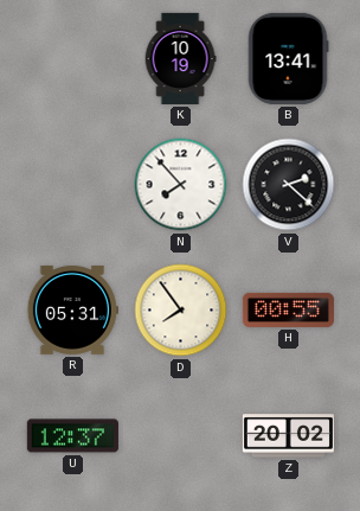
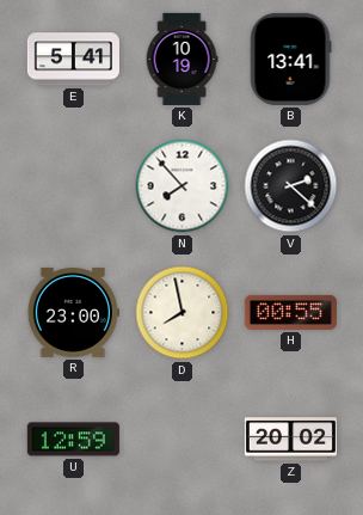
E: none -> 5:41 (73, 60)
R: 05:31 -> 23:00 (73, 312)
D: 7:54 -> 7:58 (183, 313)
U: 12:37 -> 12:59 (73, 440)
